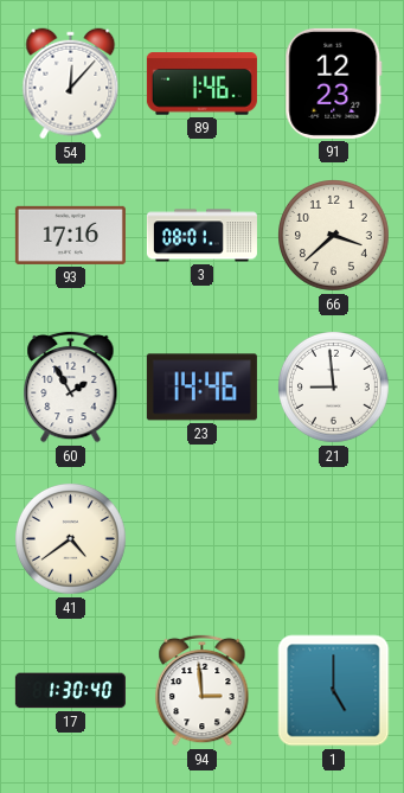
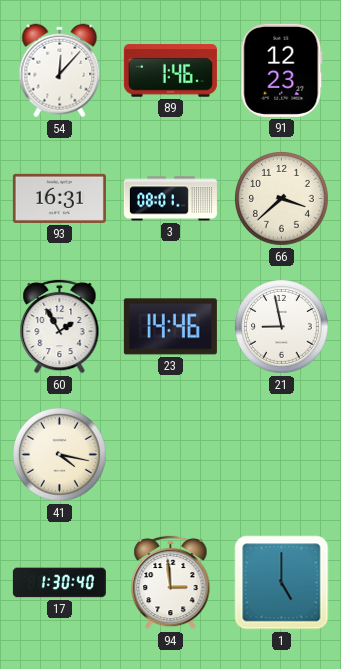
93: 17:16 -> 16:31 (59, 198)
21: 8:59 -> 8:58 (282, 327)
41: 4:39 -> 4:17 (60, 455)
